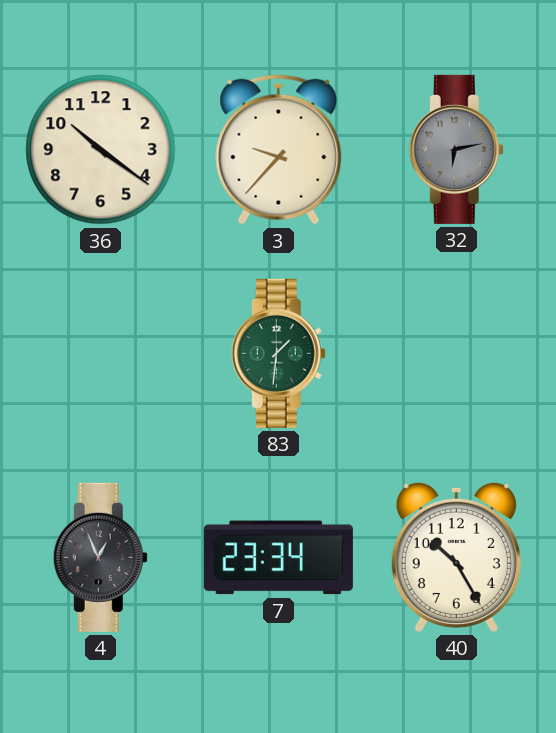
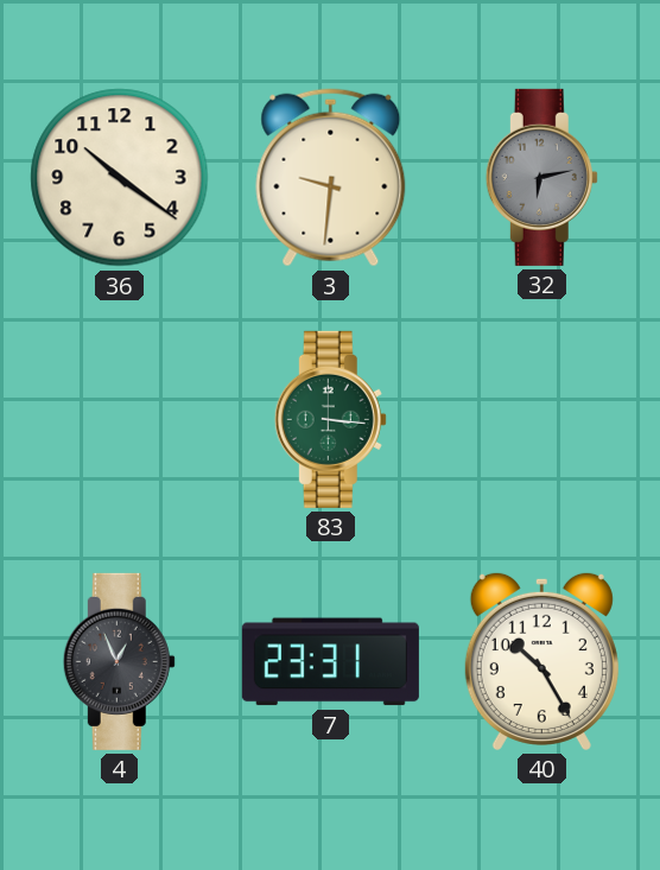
3: 9:37 -> 9:31 (331, 178)
83: 1:31 -> 3:16 (330, 419)
7: 23:34 -> 23:31 (330, 662)
